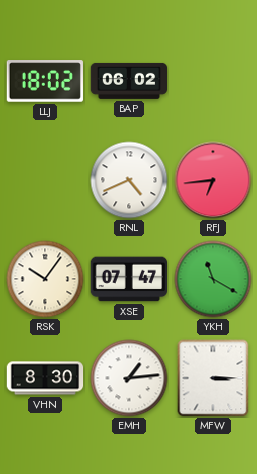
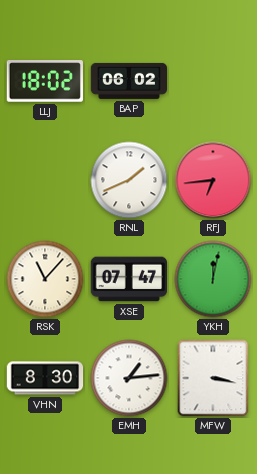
RNL: 4:41 -> 1:41 (129, 180)
RSK: 10:06 -> 11:07 (45, 279)
YKH: 11:20 -> 12:02 (213, 279)
MFW: 3:15 -> 3:17 (213, 378)
